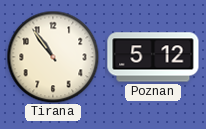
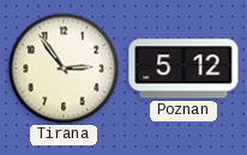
Tirana: 10:54 -> 2:54 (64, 68)
